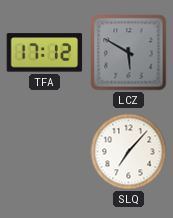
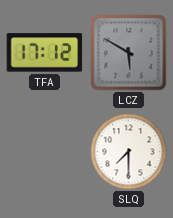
SLQ: 7:07 -> 7:30 (129, 152)
